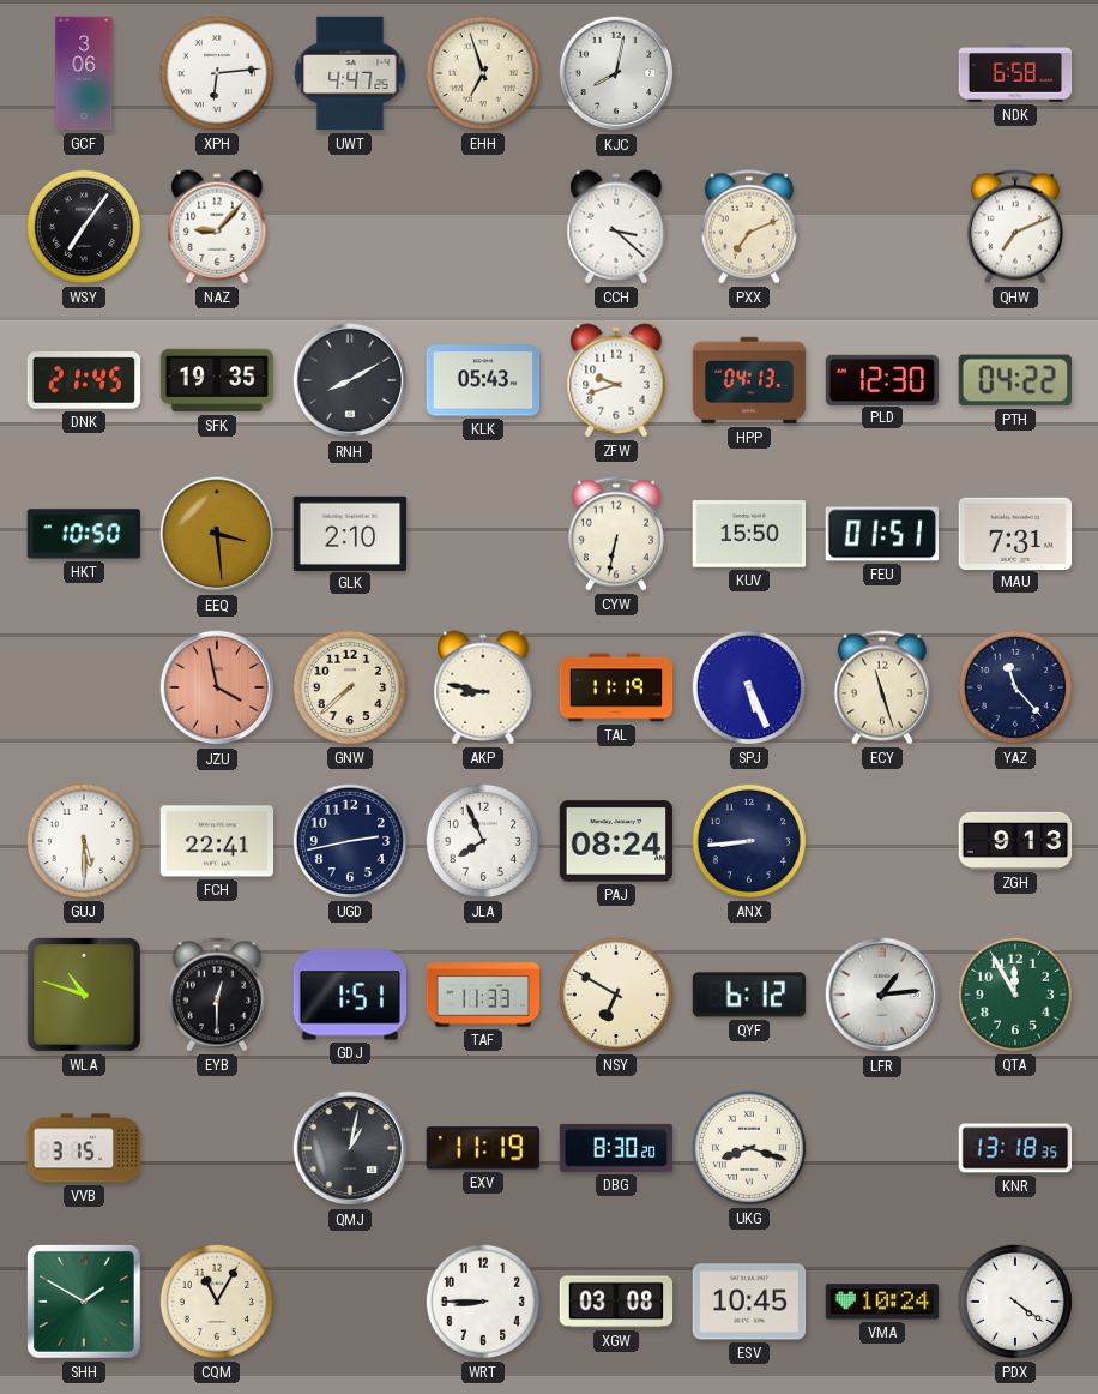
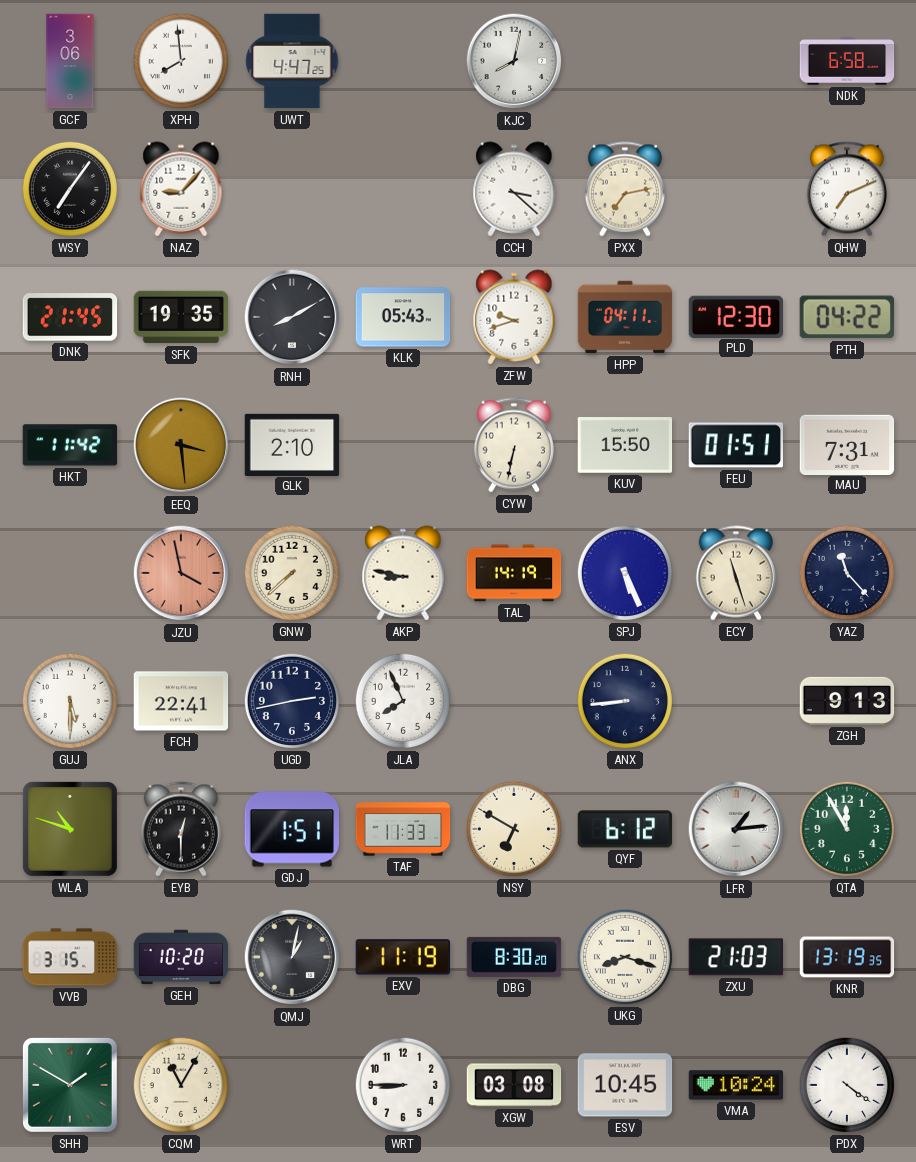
XPH: 6:14 -> 7:59 (181, 61)
EHH: 6:57 -> none (483, 73)
PXX: 7:11 -> 7:13 (625, 189)
HPP: 04:13 -> 04:11 (625, 317)
HKT: 10:50 -> 11:42 (70, 445)
TAL: 11:19 -> 14:19 (514, 573)
PAJ: 08:24 -> none (616, 841)
GEH: none -> 10:20 (181, 957)
ZXU: none -> 21:03 (736, 957)
KNR: 13:18 -> 13:19 (847, 957)
